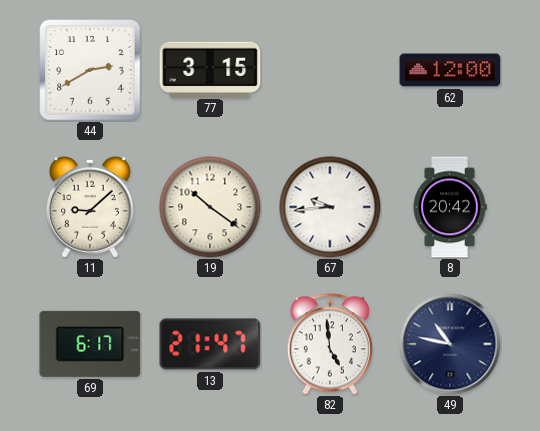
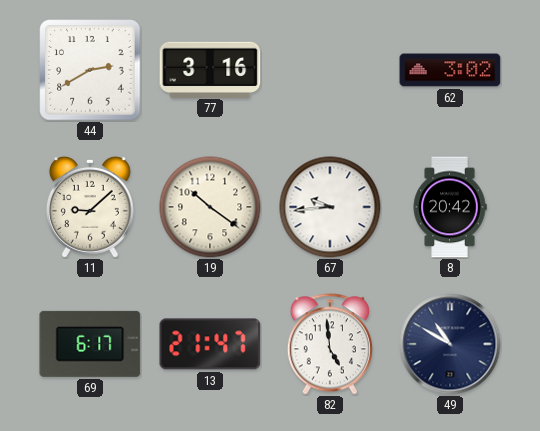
77: 3:15 -> 3:16 (210, 69)
62: 12:00 -> 3:02 (450, 70)
49: 10:47 -> 10:50 (450, 344)
